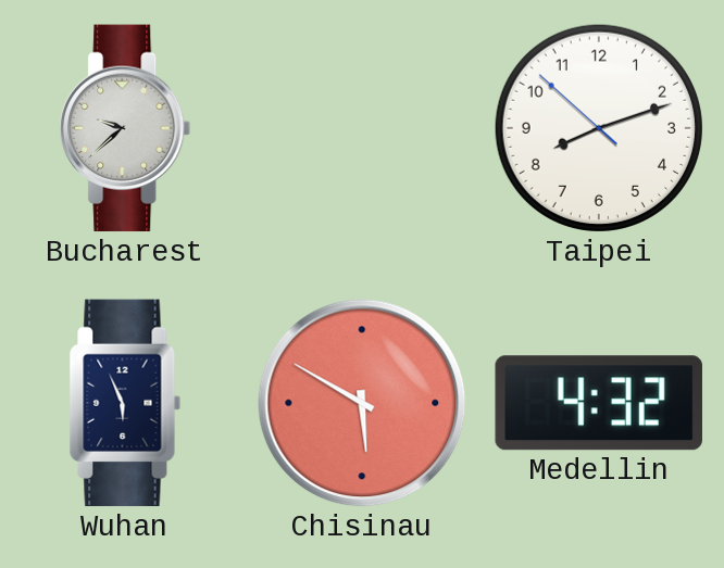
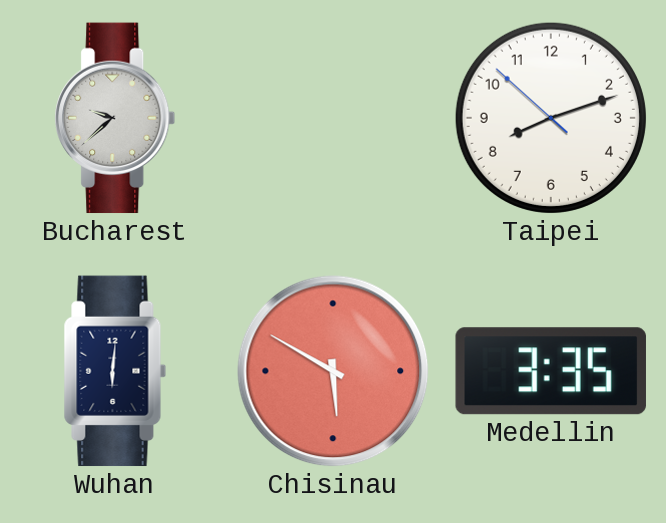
Wuhan: 5:56 -> 6:01 (115, 371)
Medellin: 4:32 -> 3:35 (551, 371)
